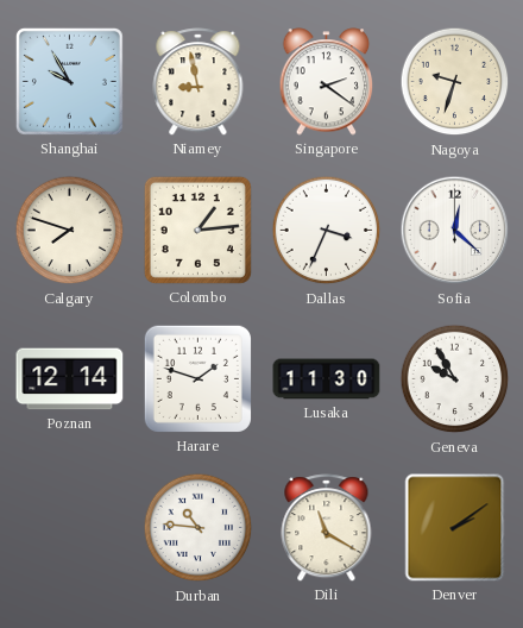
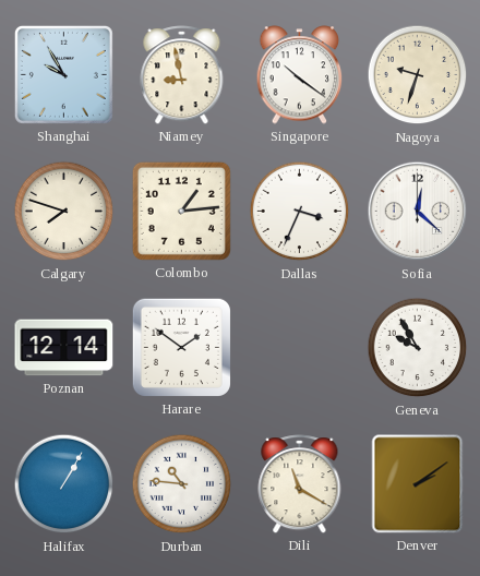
Singapore: 2:21 -> 10:21 (300, 75)
Harare: 1:48 -> 1:51 (181, 347)
Lusaka: 11:30 -> none (327, 379)
Halifax: none -> 1:05 (64, 484)
